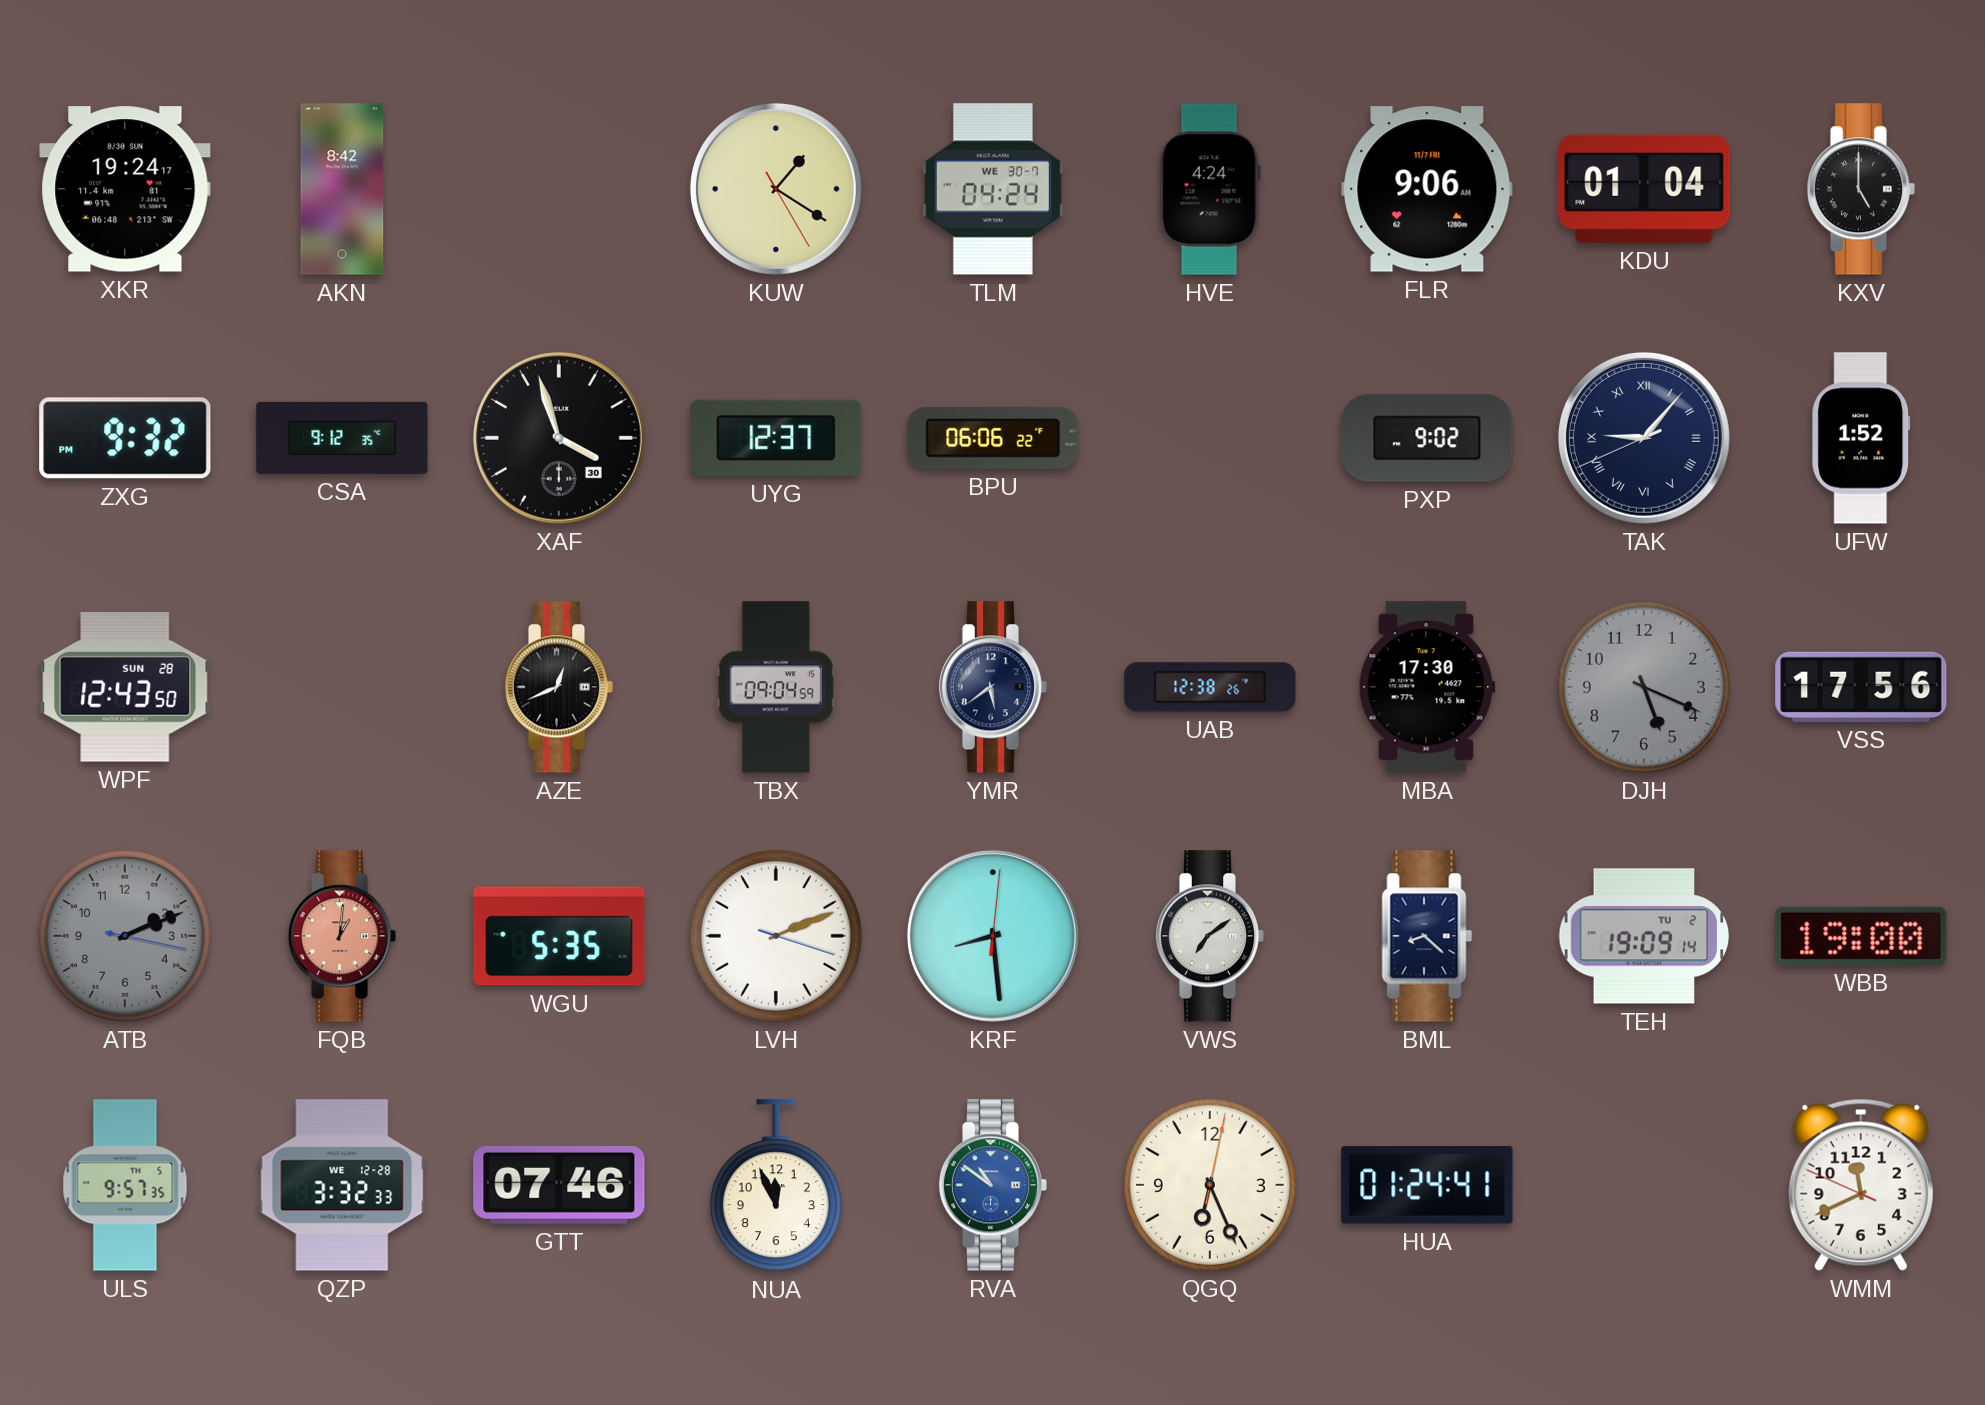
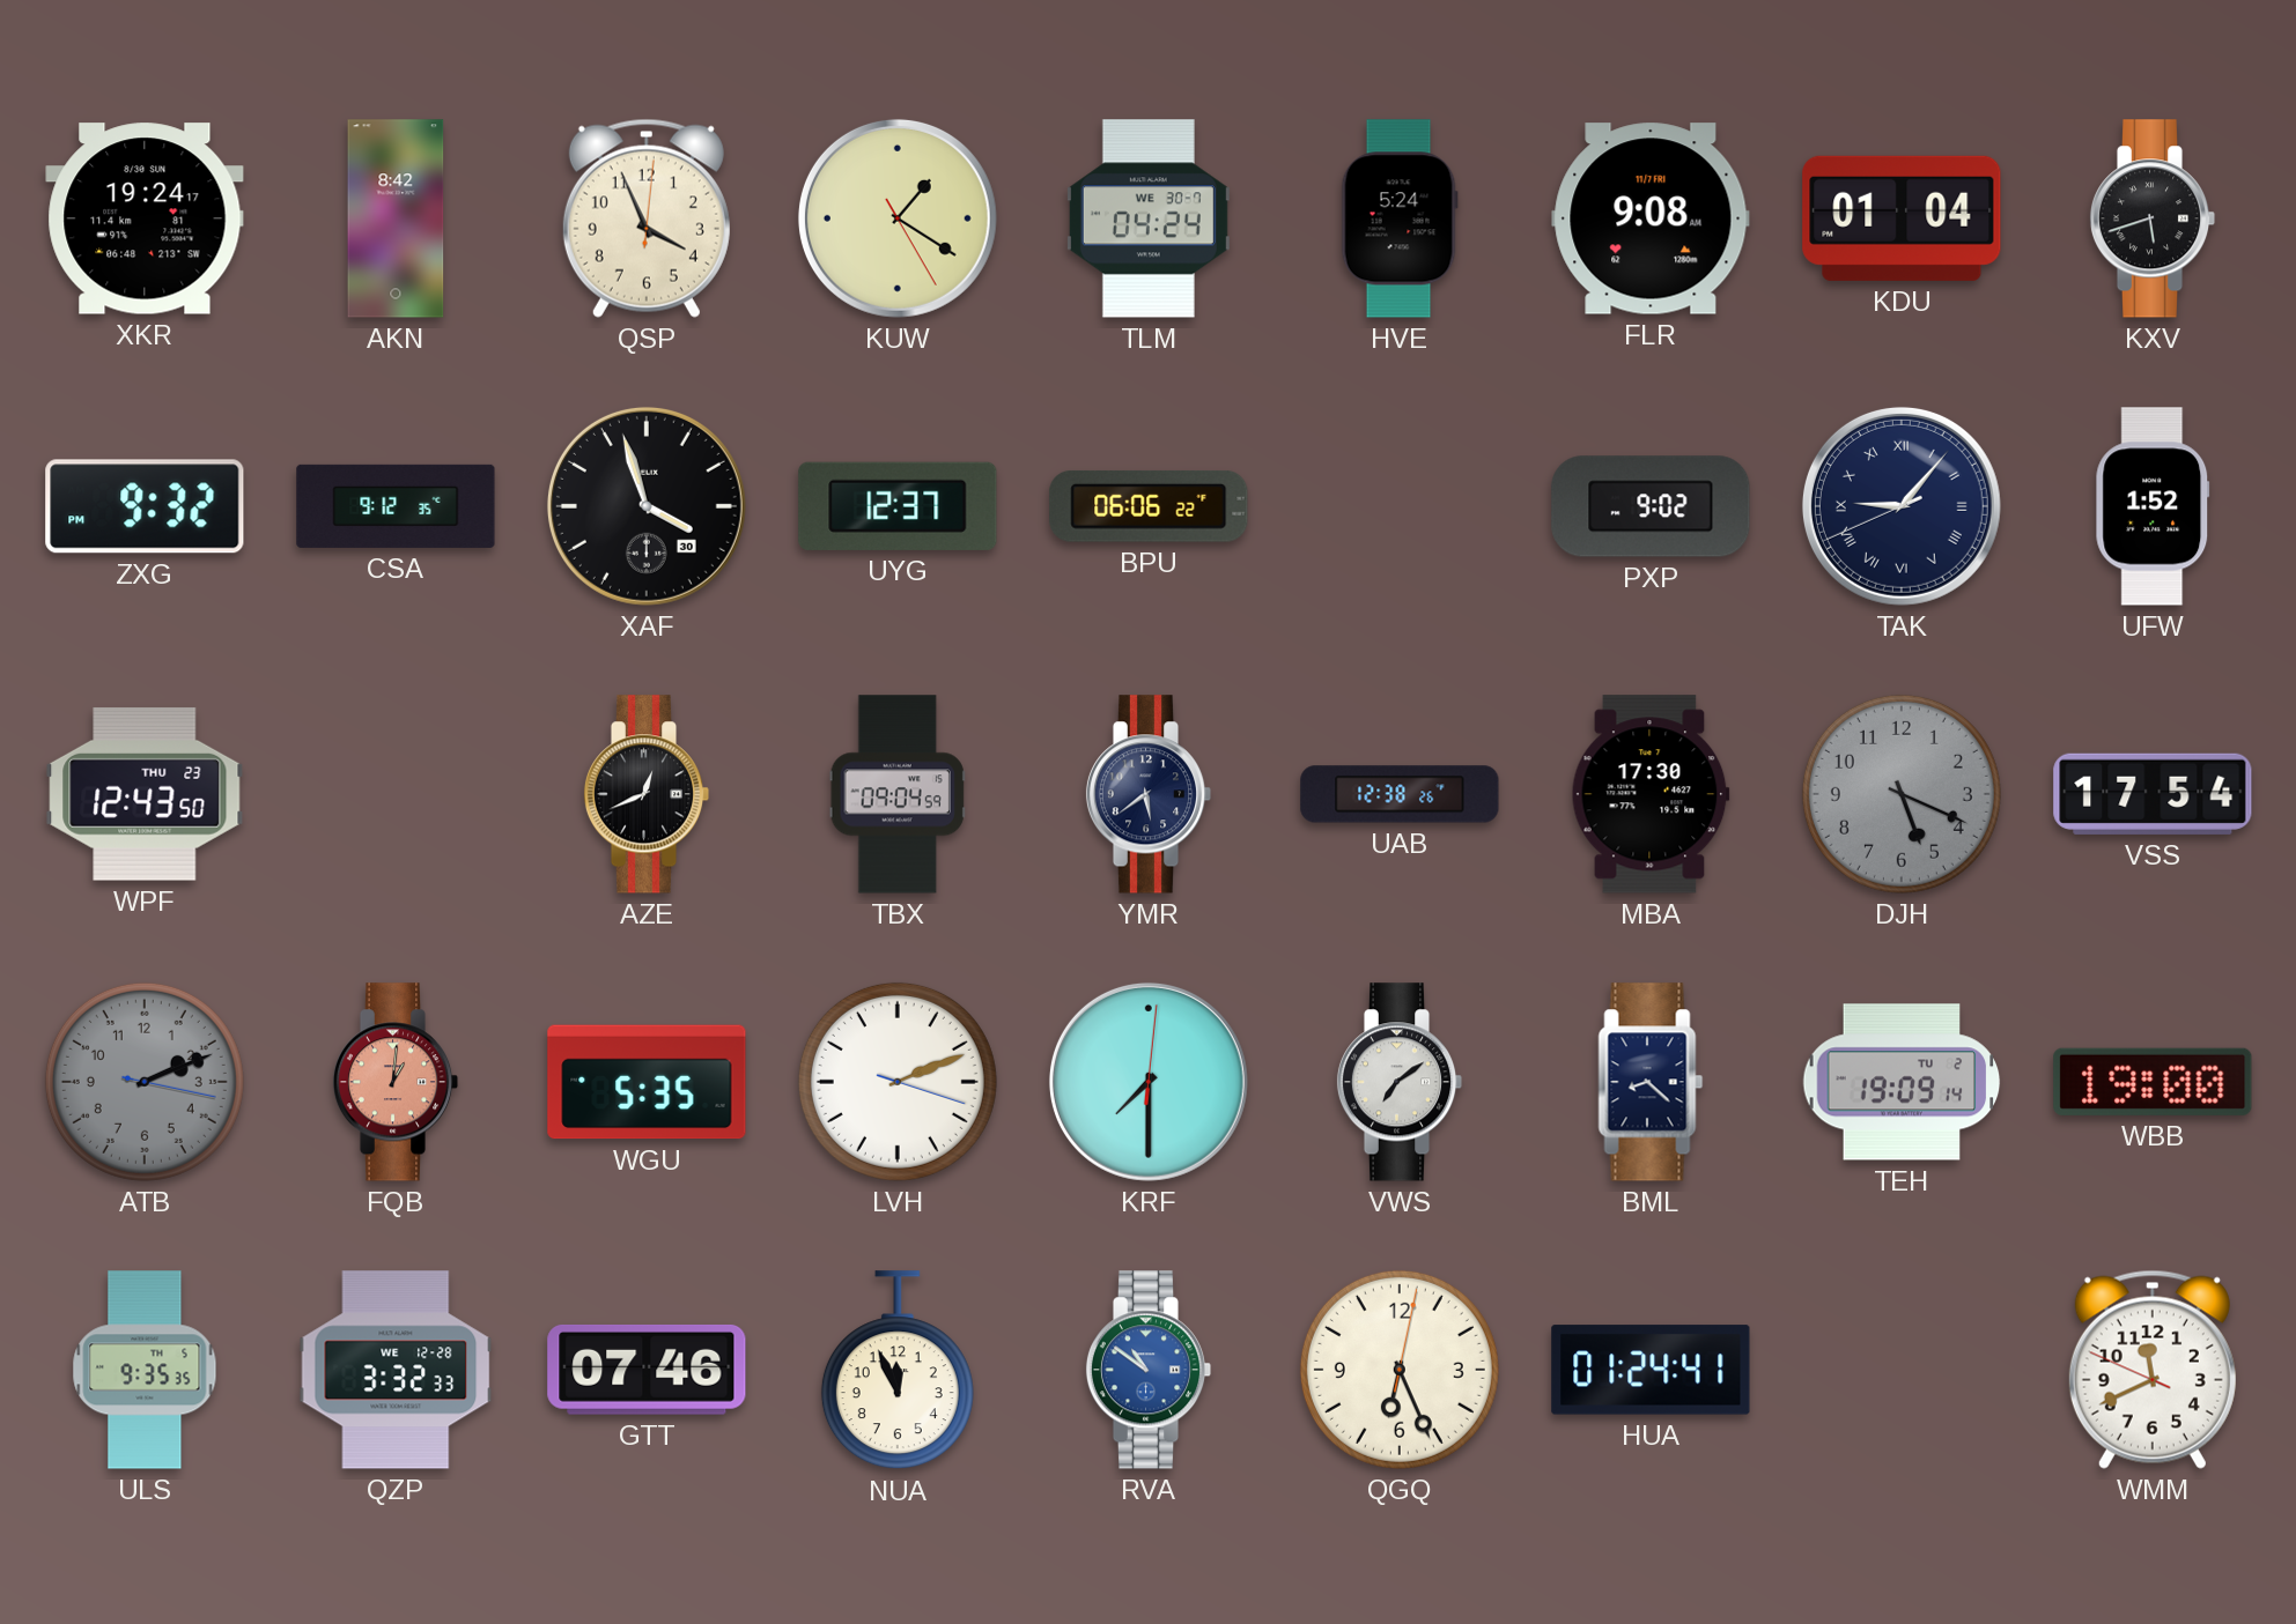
QSP: none -> 3:56 (647, 218)
HVE: 4:24 -> 5:24 (1400, 218)
FLR: 9:06 -> 9:08 (1651, 218)
KXV: 5:00 -> 5:42 (2153, 218)
WPF date: SUN 28 -> THU 23 (145, 794)
VSS: 17:56 -> 17:54 (2153, 794)
KRF: 8:29 -> 7:30 (1149, 1082)
ULS: 9:57 -> 9:35 (145, 1370)
